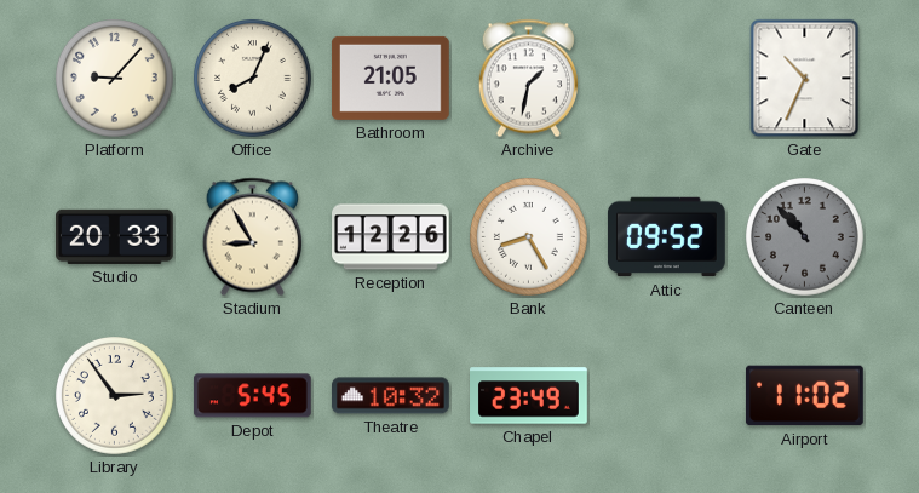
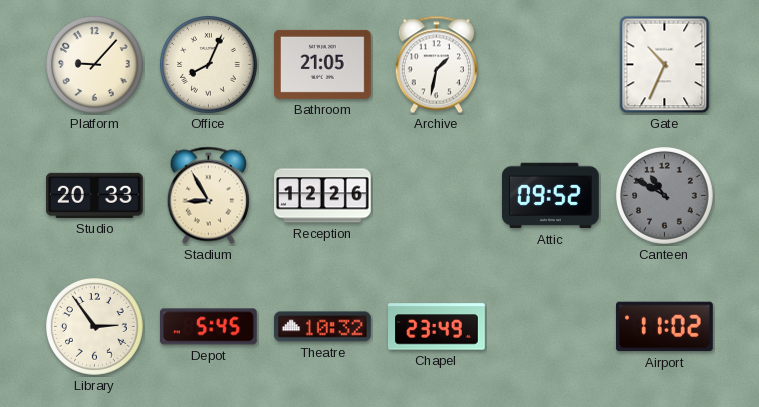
Bank: 8:25 -> none (529, 237)
Canteen: 10:53 -> 10:50 (665, 196)
